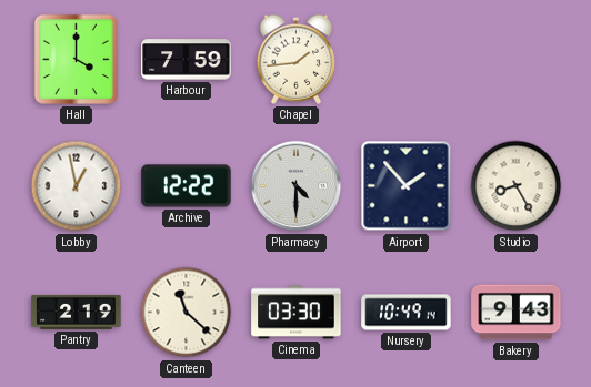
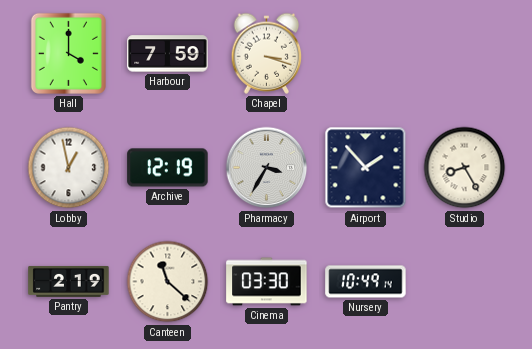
Chapel: 1:44 -> 3:18 (267, 53)
Archive: 12:22 -> 12:19 (168, 168)
Pharmacy: 4:30 -> 3:35 (267, 168)
Bakery: 9:43 -> none (517, 313)
